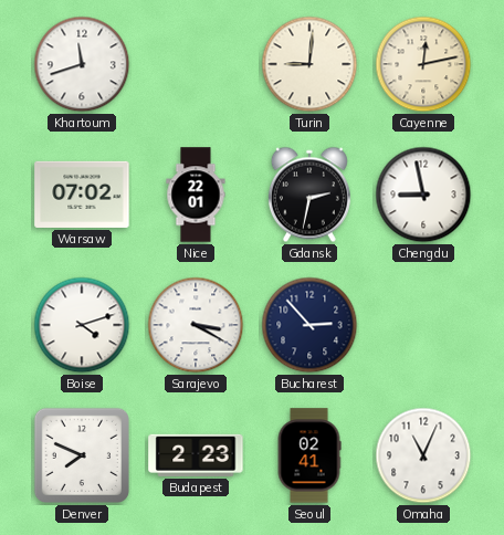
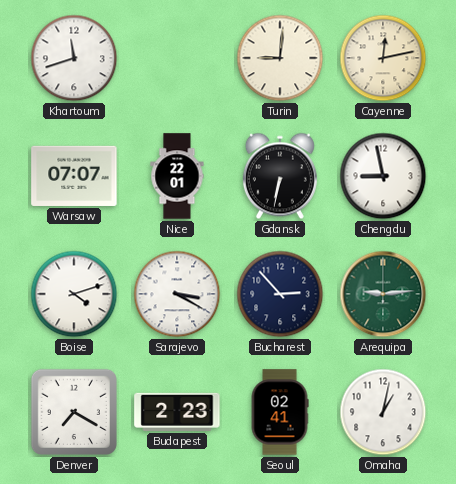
Warsaw: 07:02 -> 07:07 (74, 176)
Gdansk: 2:32 -> 6:32 (280, 176)
Arequipa: none -> 9:14 (383, 294)
Denver: 7:49 -> 7:20 (74, 412)
Omaha: 11:04 -> 1:02 (383, 412)
